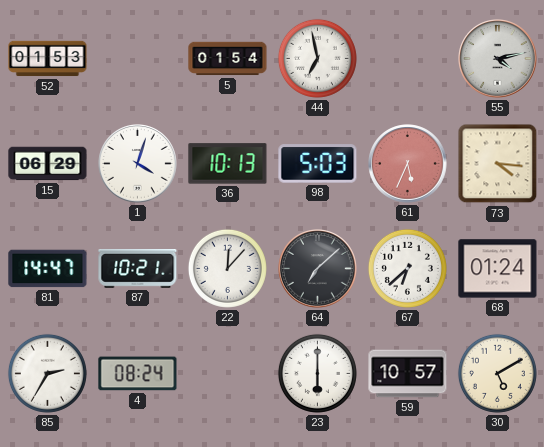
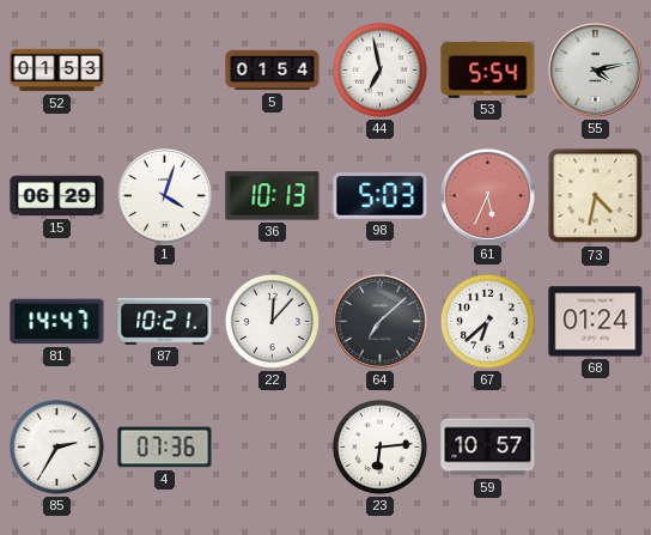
53: none -> 5:54 (488, 71)
73: 4:16 -> 4:32 (596, 196)
4: 08:24 -> 07:36 (165, 448)
23: 6:00 -> 6:14 (379, 446)
30: 5:10 -> none (497, 373)
